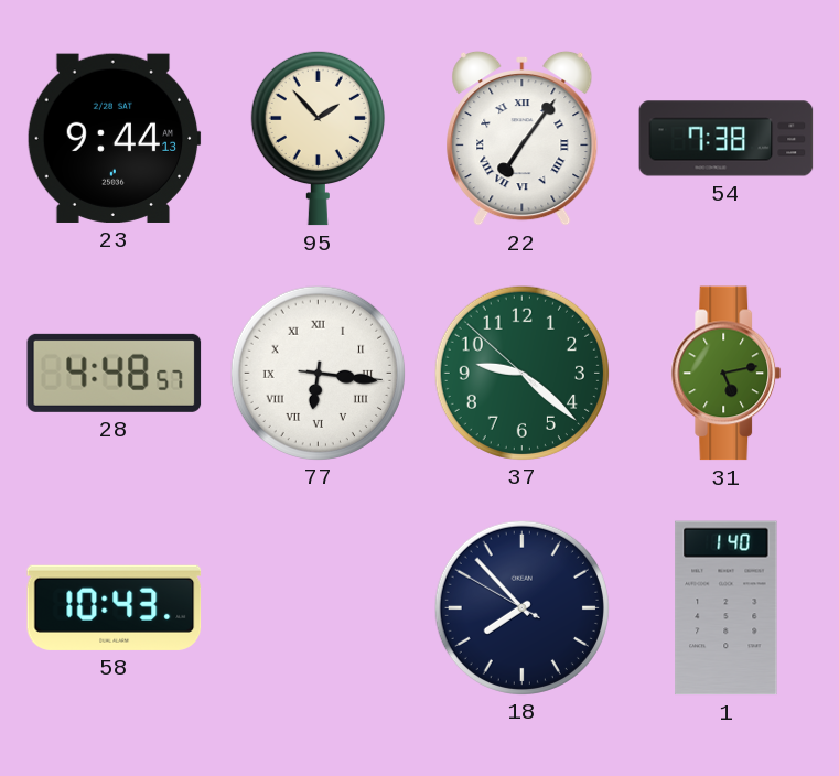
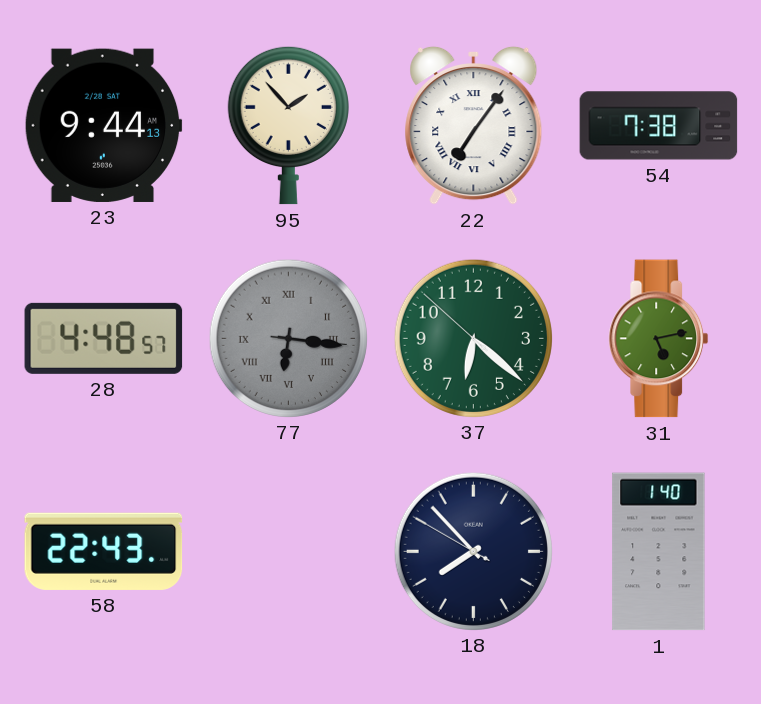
77 dial: white -> grey (288, 338)
37: 9:21 -> 6:21 (473, 338)
58: 10:43 -> 22:43 (104, 551)
